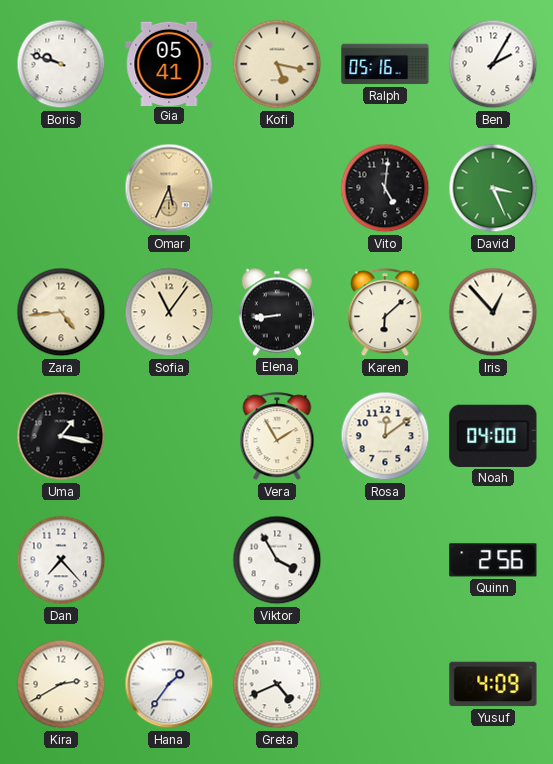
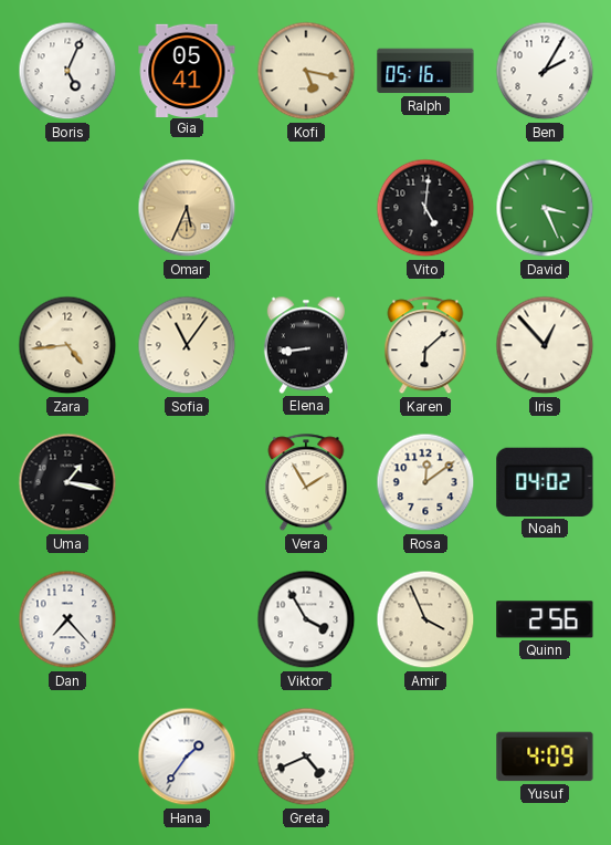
Boris: 9:48 -> 5:04 (67, 71)
Noah: 04:00 -> 04:02 (545, 482)
Amir: none -> 3:56 (425, 619)
Kira: 2:40 -> none (61, 684)
